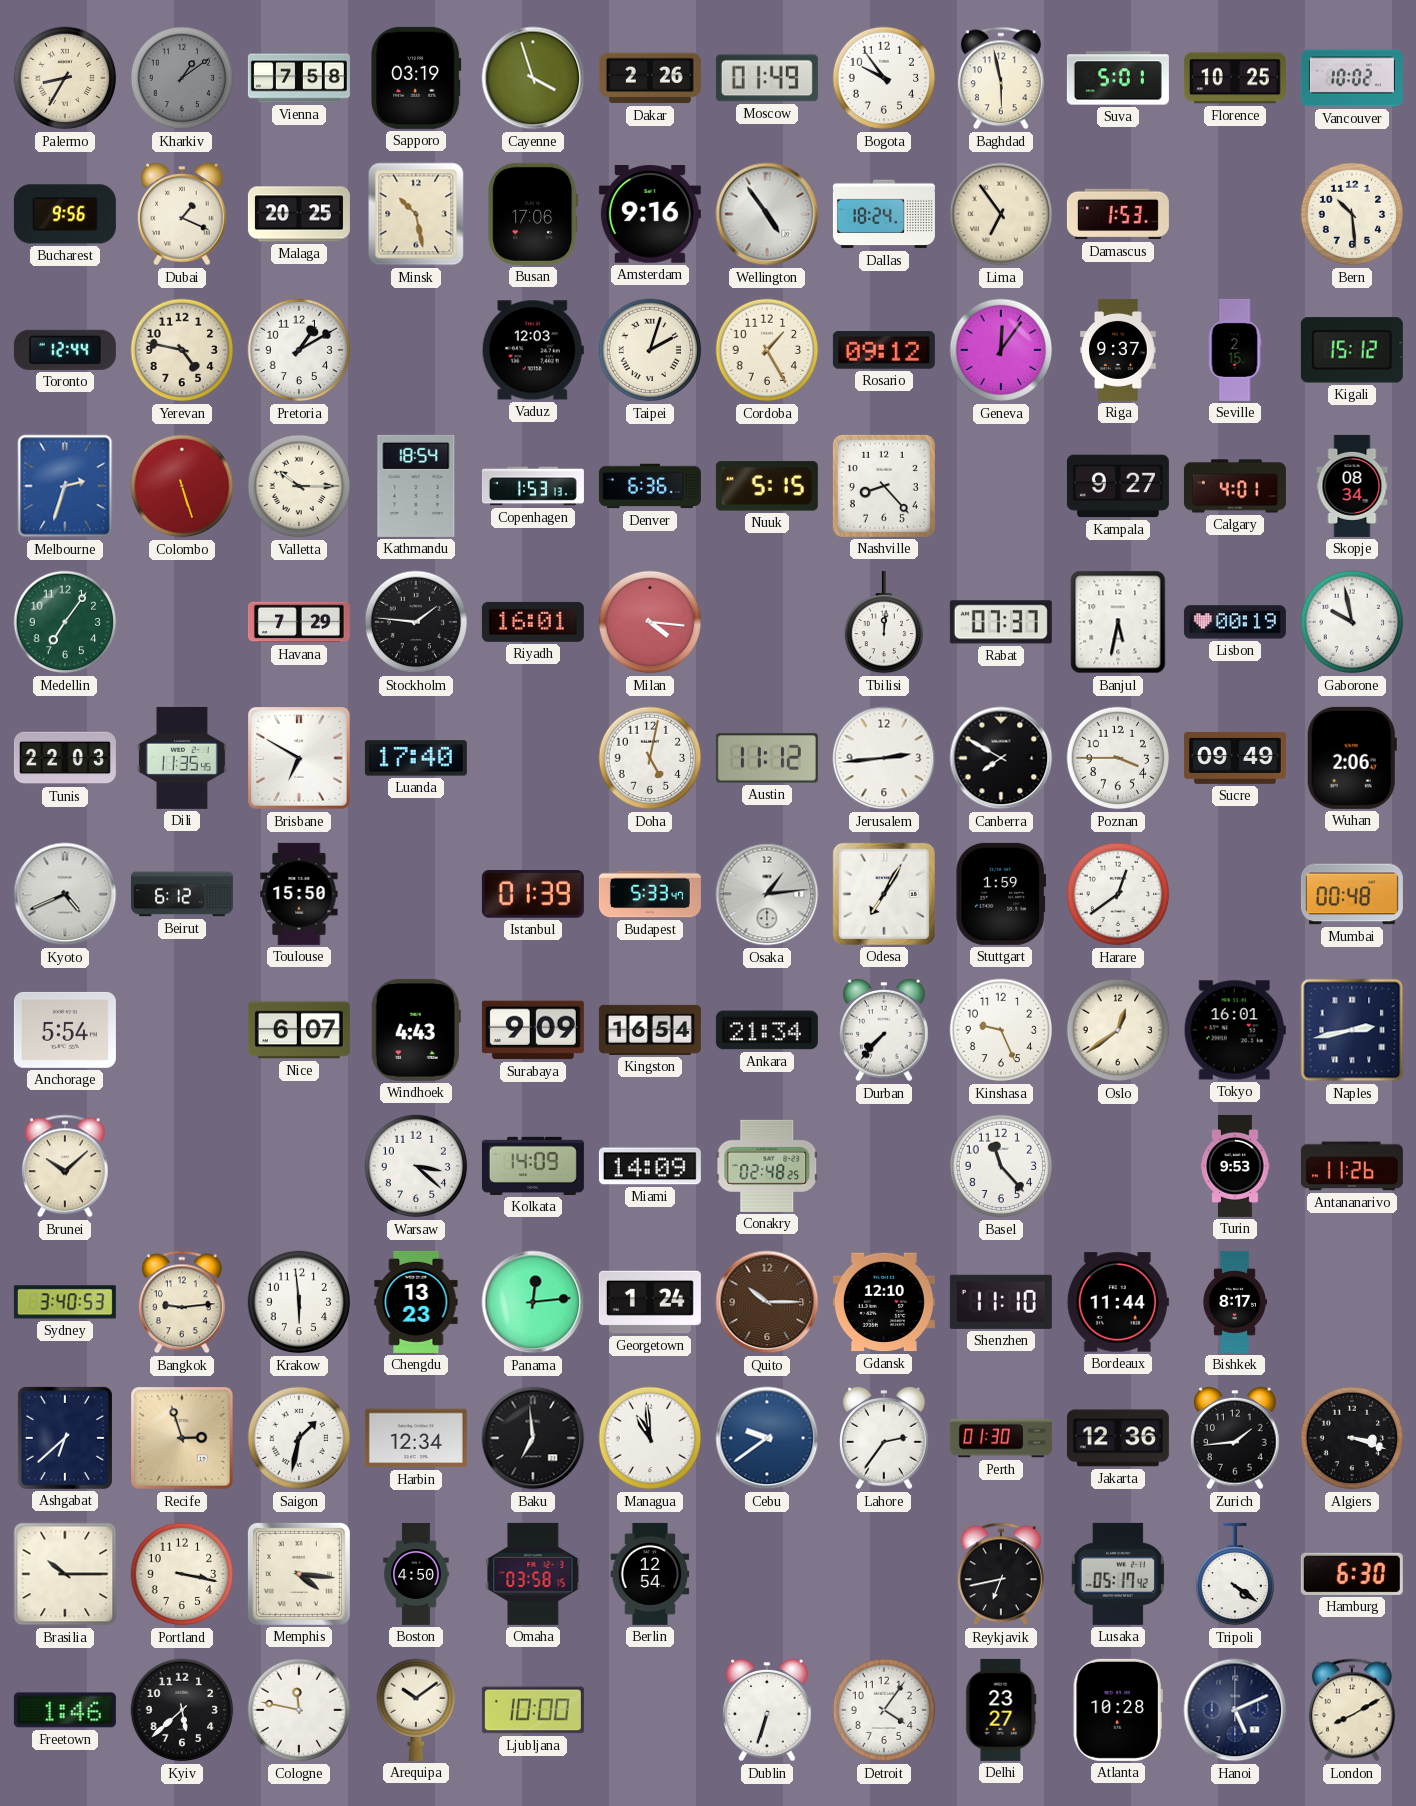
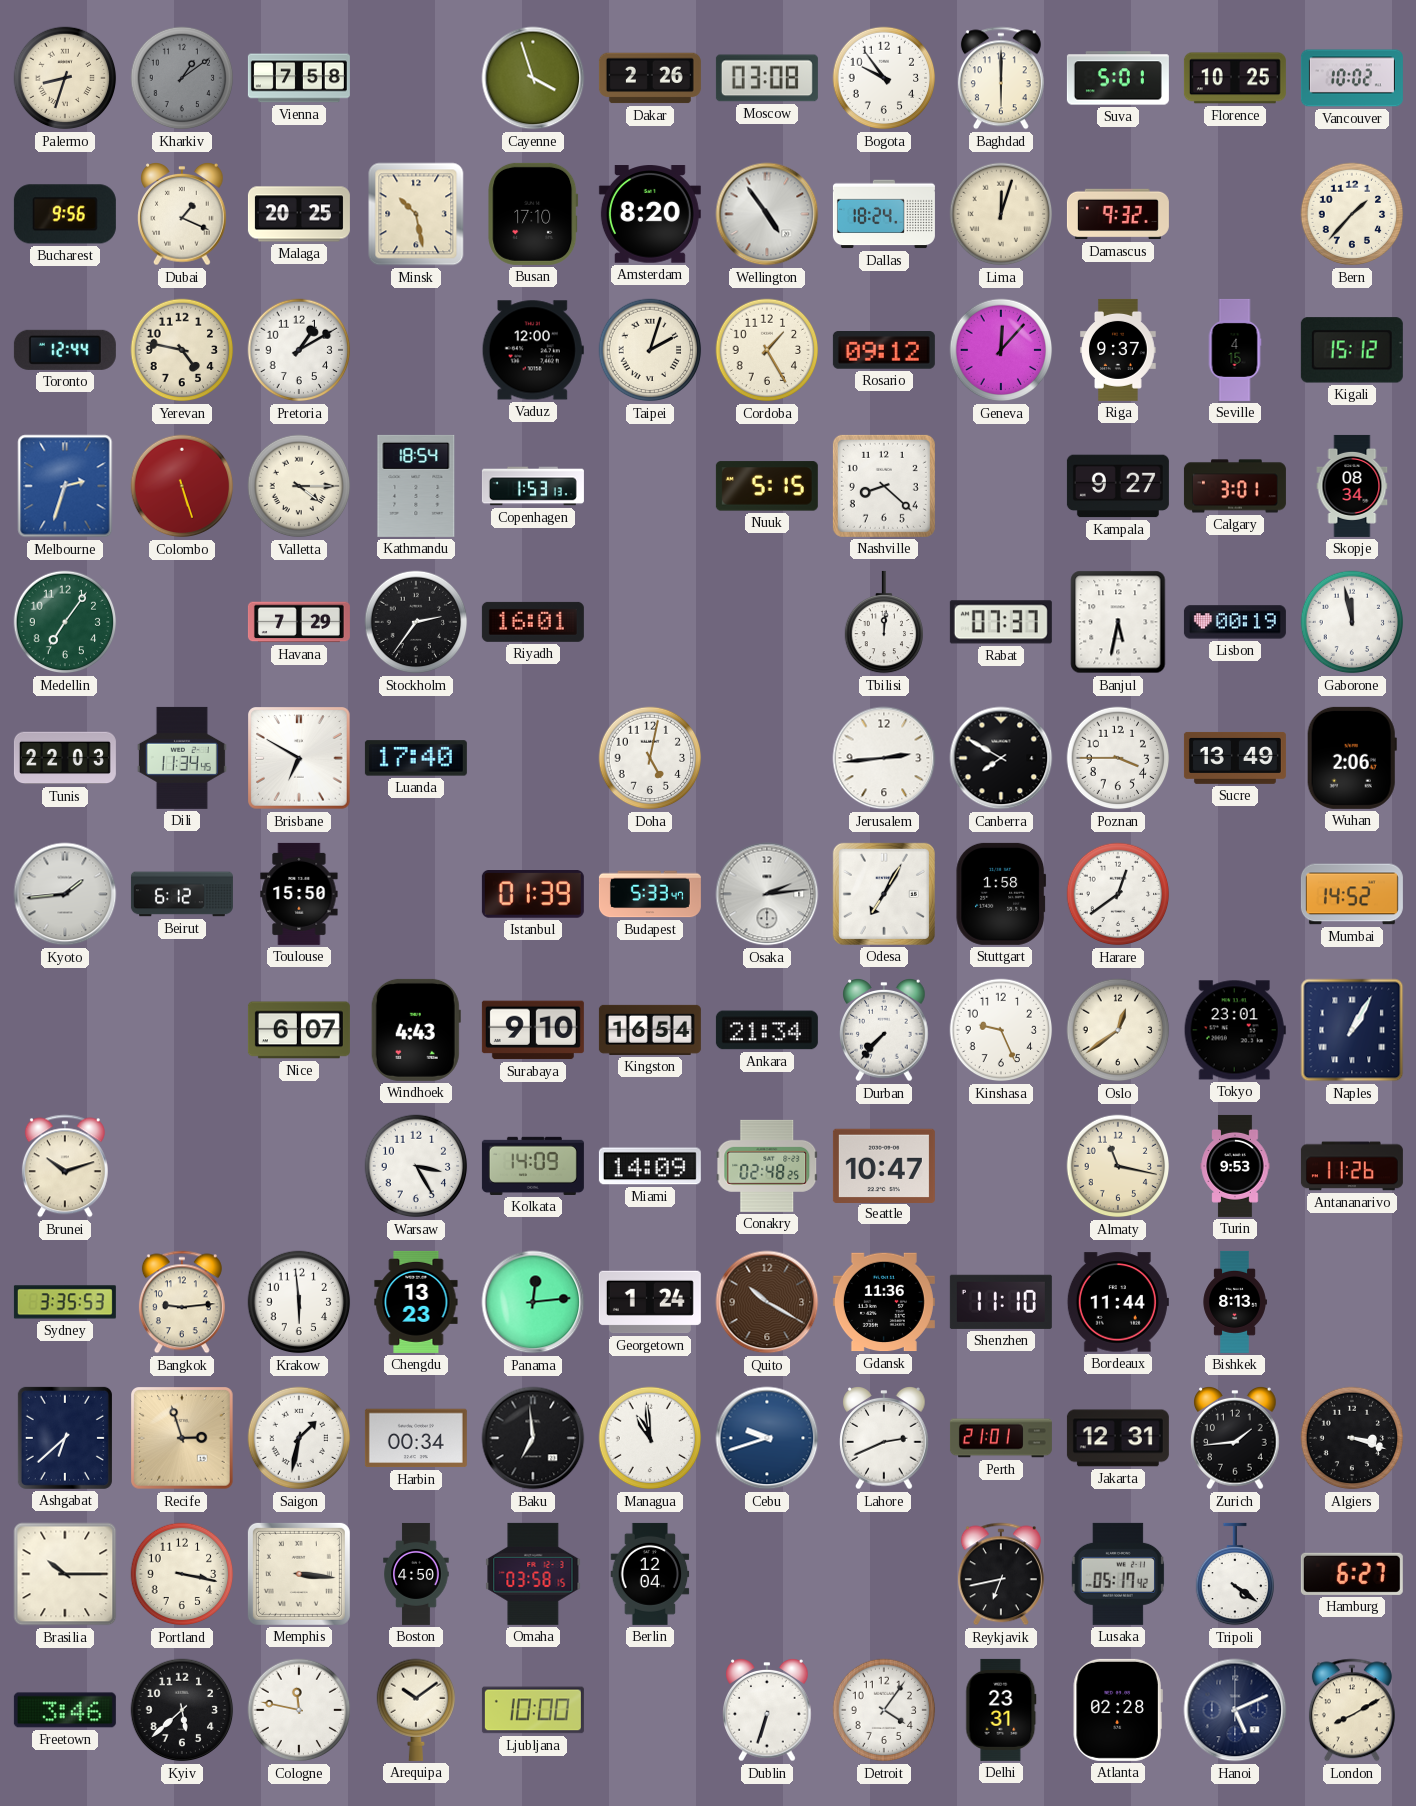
Palermo: 8:35 -> 8:33 (65, 78)
Sapporo: 03:19 -> none (416, 78)
Moscow: 01:49 -> 03:08 (767, 78)
Baghdad: 5:58 -> 6:00 (1001, 78)
Busan: 17:06 -> 17:10 (533, 214)
Amsterdam: 9:16 -> 8:20 (650, 214)
Lima: 6:54 -> 12:03 (1001, 214)
Damascus: 1:53 -> 9:32 (1118, 214)
Bern: 10:29 -> 1:37 (1352, 214)
Vaduz: 12:03 -> 12:00 (533, 350)
Geneva: 12:06 -> 12:07 (1001, 350)
Seville: 2:15 -> 4:15 (1235, 350)
Valletta: 10:15 -> 4:15 (299, 486)
Denver: 6:36 -> none (650, 486)
Nashville: 8:23 -> 8:22 (884, 486)
Calgary: 4:01 -> 3:01 (1235, 486)
Stockholm: 1:46 -> 2:36 (416, 622)
Milan: 4:16 -> none (650, 622)
Gaborone: 9:58 -> 11:58 (1352, 622)
Dili: 11:35 -> 11:34 (182, 758)
Austin: 11:12 -> none (767, 758)
Sucre: 09:49 -> 13:49 (1235, 758)
Kyoto: 4:41 -> 1:44 (65, 894)
Osaka: 1:14 -> 2:14 (767, 894)
Stuttgart: 1:59 -> 1:58 (1001, 894)
Mumbai: 00:48 -> 14:52 (1352, 894)
Anchorage: 5:54 -> none (65, 1030)
Surabaya: 9:09 -> 9:10 (533, 1030)
Tokyo: 16:01 -> 23:01 (1235, 1030)
Naples: 2:43 -> 1:05 (1352, 1030)
Brunei: 10:08 -> 10:12 (65, 1166)
Warsaw: 3:22 -> 3:25 (416, 1166)
Seattle: none -> 10:47 (884, 1165)
Basel: 11:23 -> none (1001, 1166)
Almaty: none -> 11:17 (1118, 1166)
Sydney: 3:40 -> 3:35 (65, 1302)
Quito: 10:15 -> 10:20 (767, 1302)
Gdansk: 12:10 -> 11:36 (884, 1302)
Bishkek: 8:17 -> 8:13 (1235, 1302)
Harbin: 12:34 -> 00:34 (416, 1438)
Cebu: 9:39 -> 9:42 (767, 1438)
Lahore: 2:36 -> 2:41 (884, 1439)
Perth: 01:30 -> 21:01 (1001, 1438)
Jakarta: 12:36 -> 12:31 (1118, 1438)
Memphis: 4:16 -> 3:16 (299, 1574)
Berlin: 12:54 -> 12:04 (650, 1574)
Hamburg: 6:30 -> 6:27 (1352, 1574)
Freetown: 1:46 -> 3:46 (65, 1710)
Delhi: 23:27 -> 23:31 (1001, 1710)
Atlanta: 10:28 -> 02:28 (1118, 1710)
